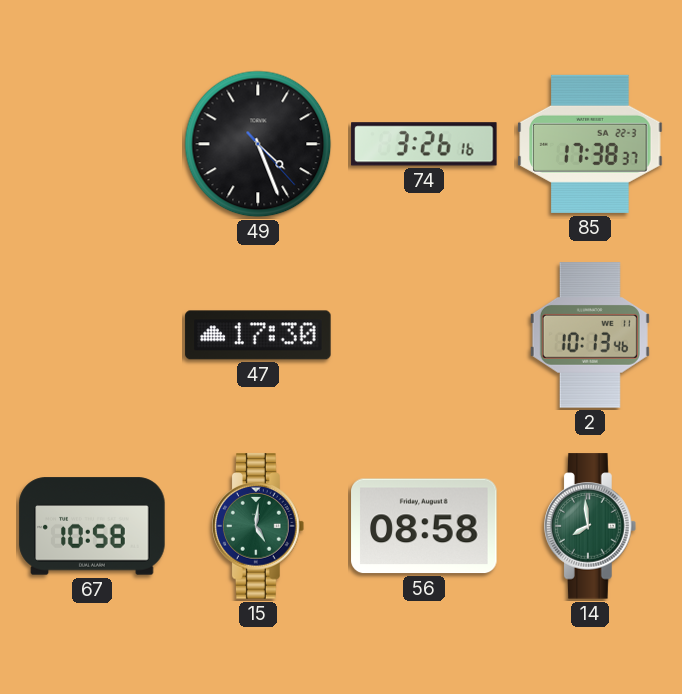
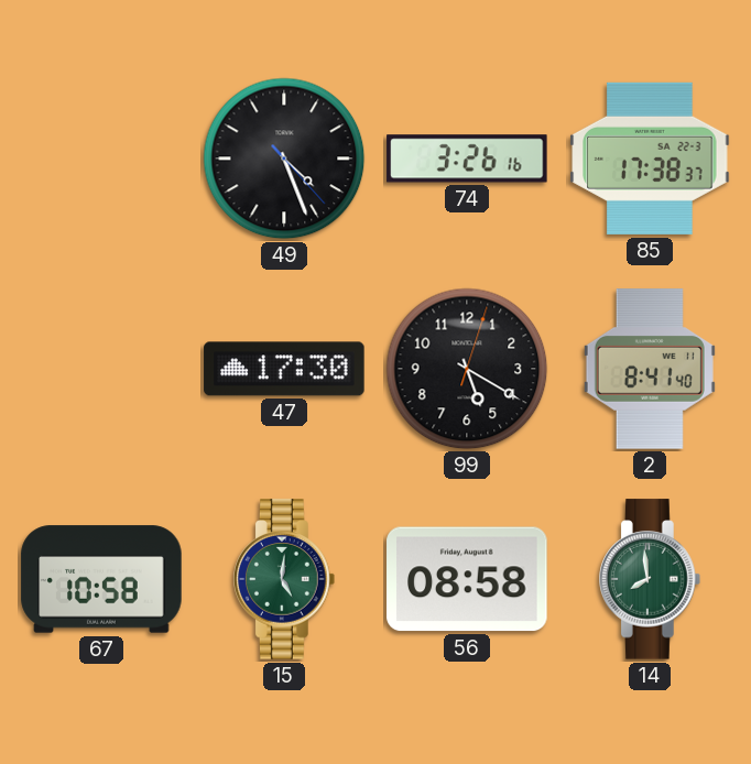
99: none -> 5:20 (467, 369)
2: 10:13 -> 8:41 (650, 369)
